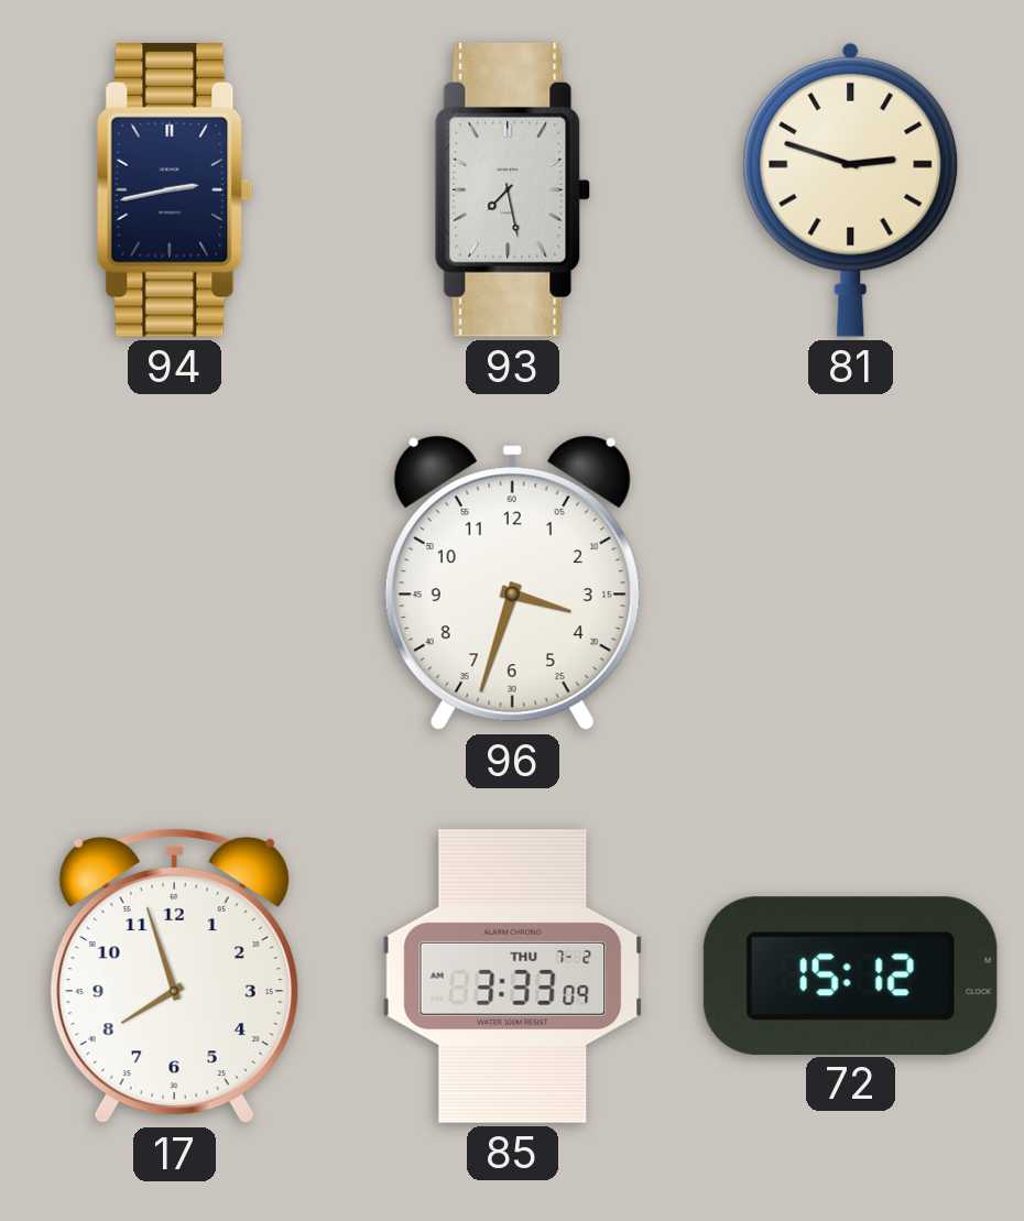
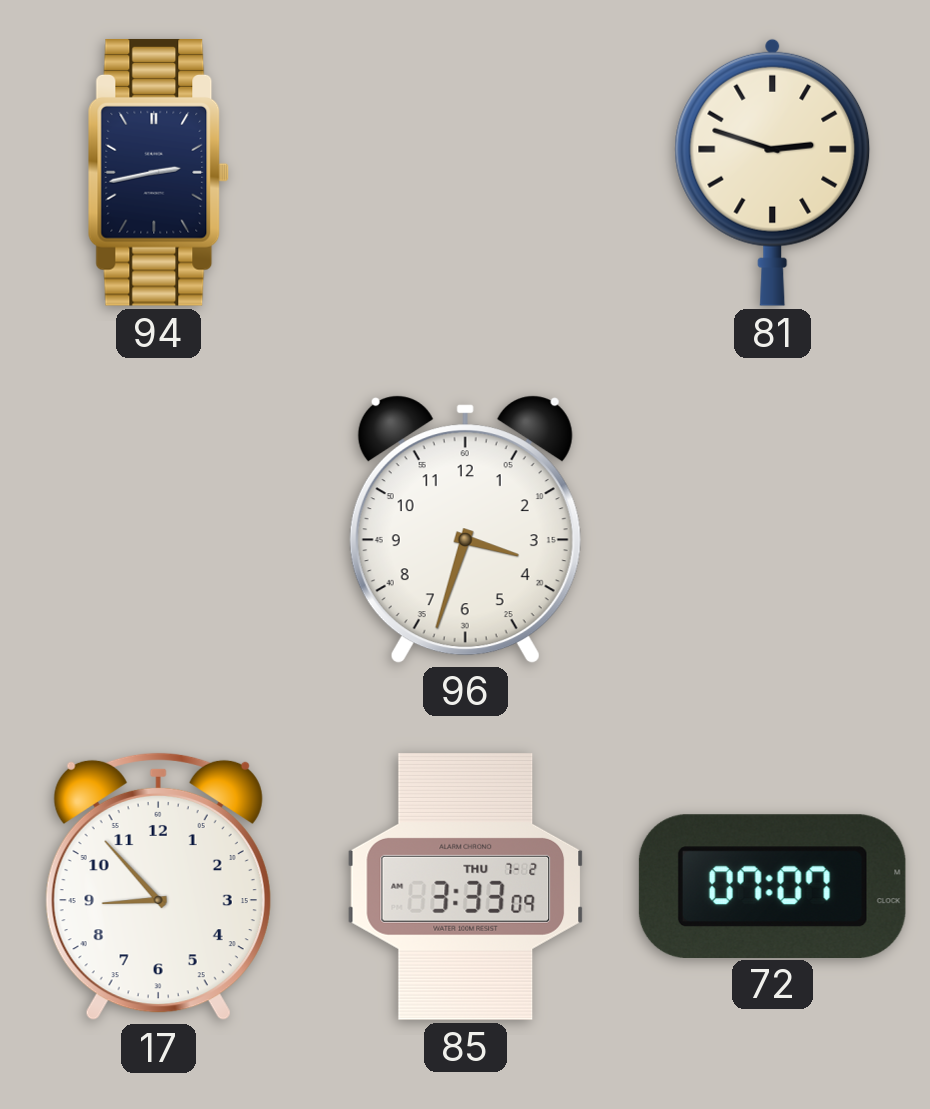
93: 7:28 -> none (513, 189)
17: 7:57 -> 8:53 (158, 887)
72: 15:12 -> 07:07 (772, 886)
